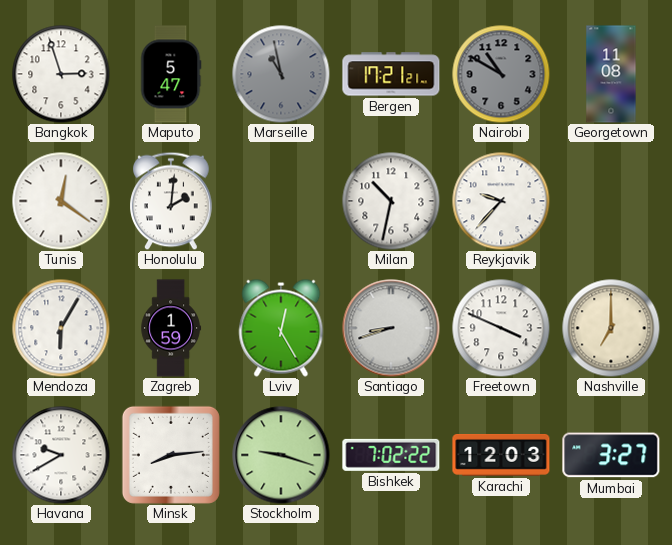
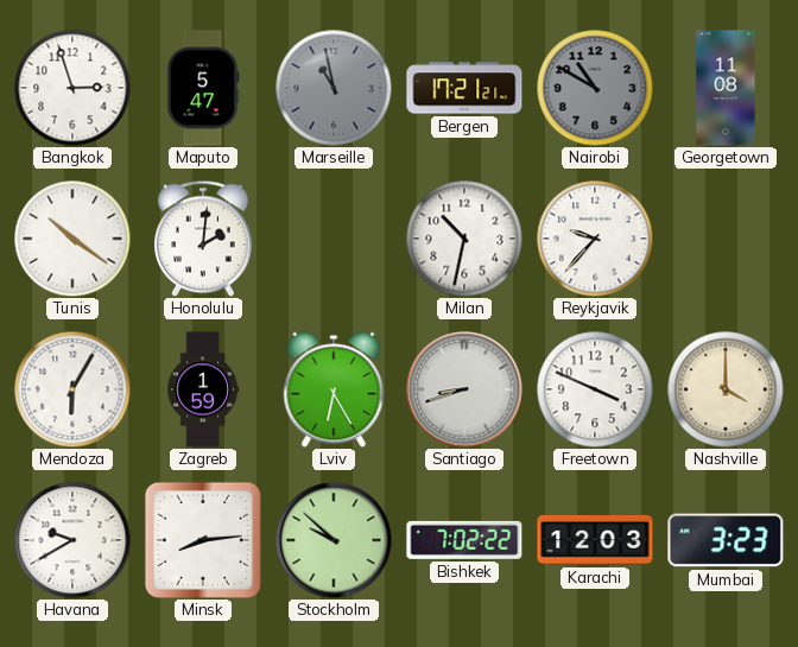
Tunis: 12:21 -> 10:21 (72, 239)
Lviv: 12:25 -> 6:25 (334, 389)
Nashville: 7:00 -> 4:00 (726, 389)
Stockholm: 9:18 -> 9:52 (334, 540)
Mumbai: 3:27 -> 3:23 (726, 540)
